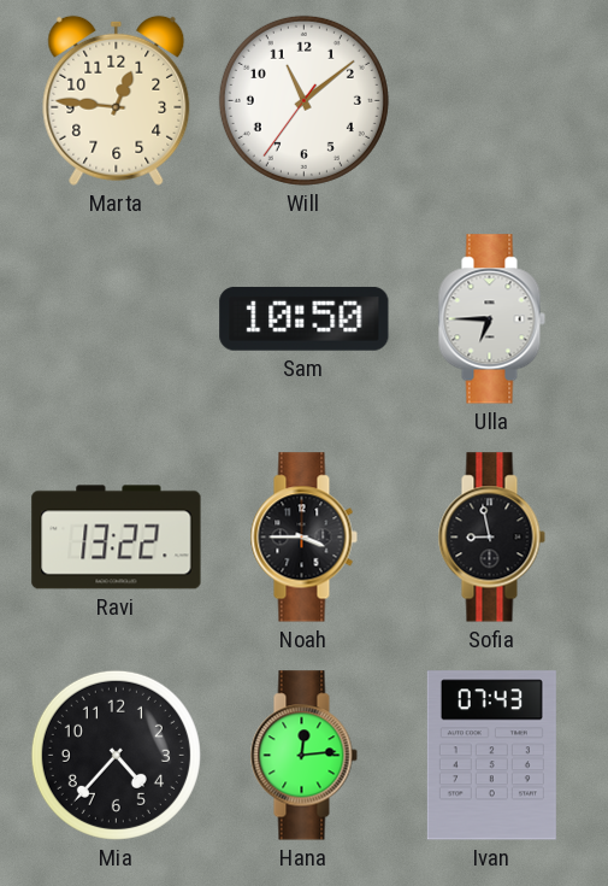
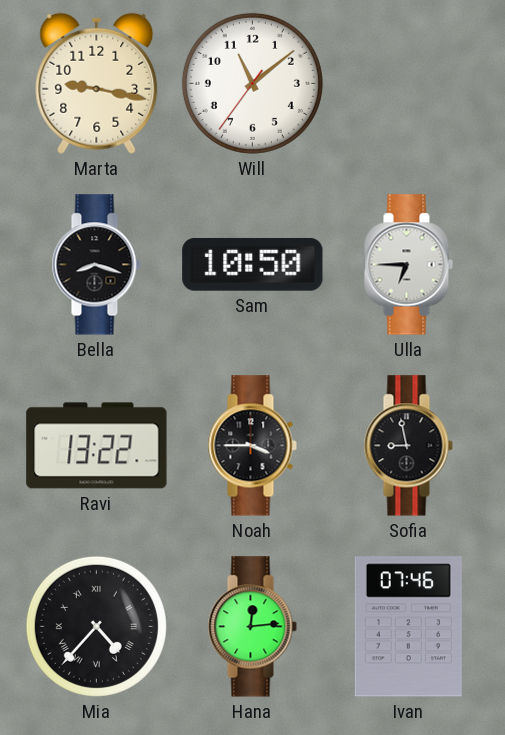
Marta: 12:46 -> 9:17 (97, 83)
Bella: none -> 8:18 (96, 265)
Mia numerals: Arabic -> Roman (96, 626)
Ivan: 07:43 -> 07:46 (408, 627)
